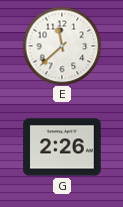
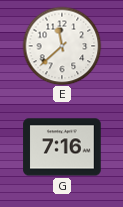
G: 2:26 -> 7:16 (62, 147)
